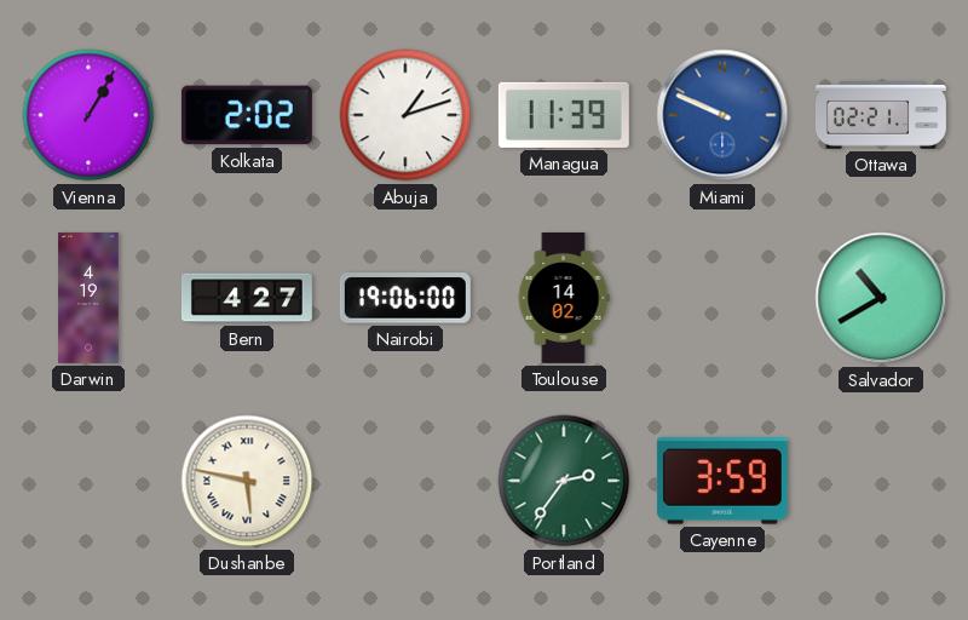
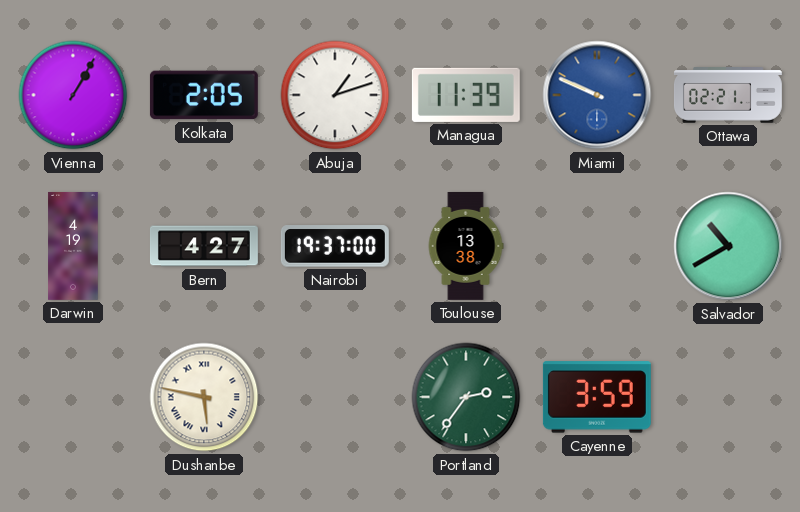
Kolkata: 2:02 -> 2:05 (204, 95)
Nairobi: 19:06 -> 19:37 (335, 246)
Toulouse: 14:02 -> 13:38 (466, 246)
